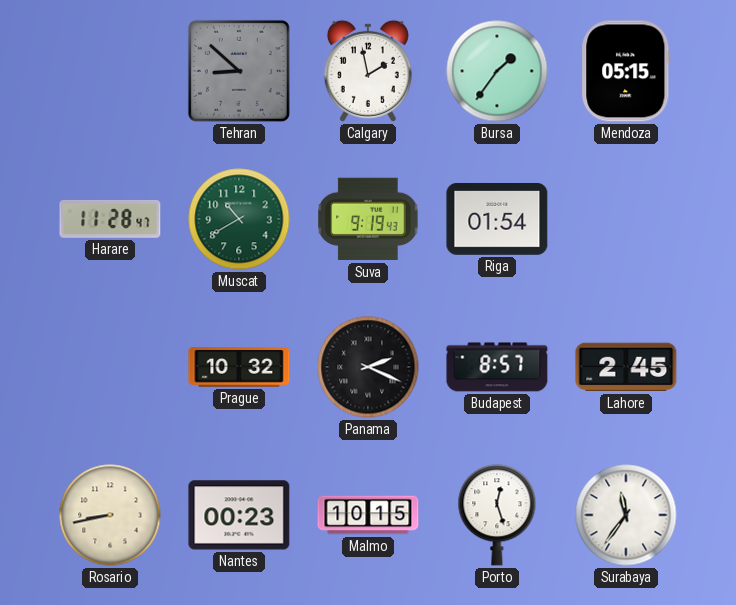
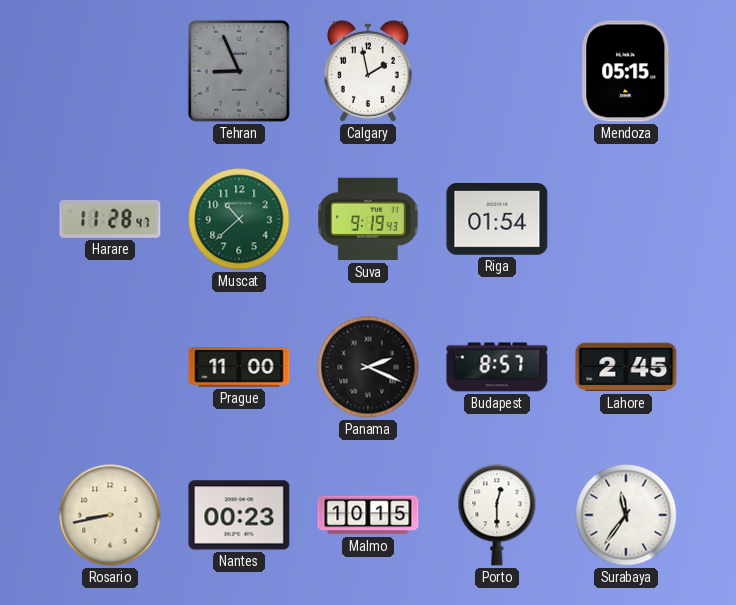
Tehran: 8:52 -> 8:56 (239, 71)
Bursa: 1:36 -> none (497, 71)
Muscat: 10:40 -> 10:38 (239, 219)
Prague: 10:32 -> 11:00 (239, 367)
Porto: 12:27 -> 12:30 (497, 515)
